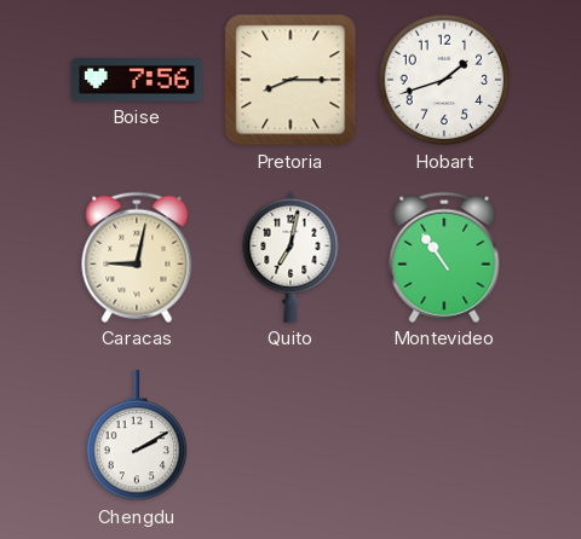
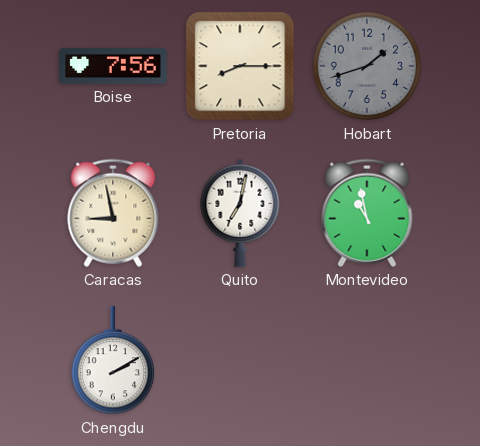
Hobart dial: white -> grey (367, 66)
Caracas: 9:02 -> 8:58 (113, 213)
Montevideo: 10:54 -> 10:58 (367, 213)
